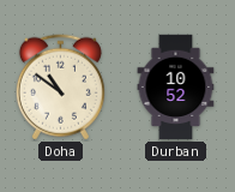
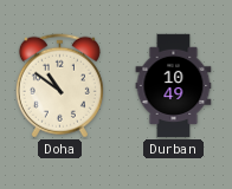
Durban: 10:52 -> 10:49 (174, 86)
